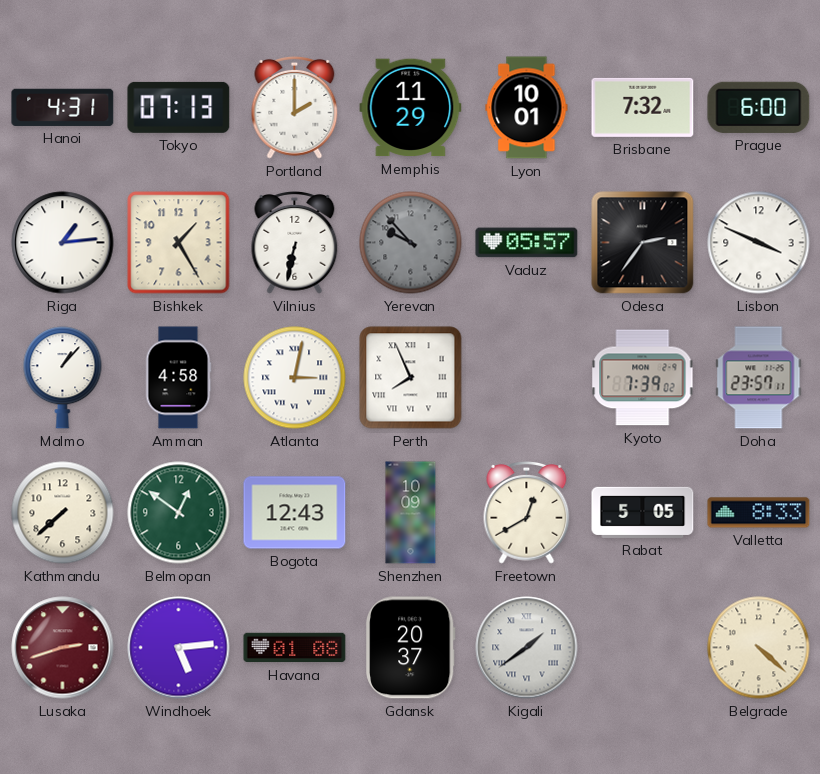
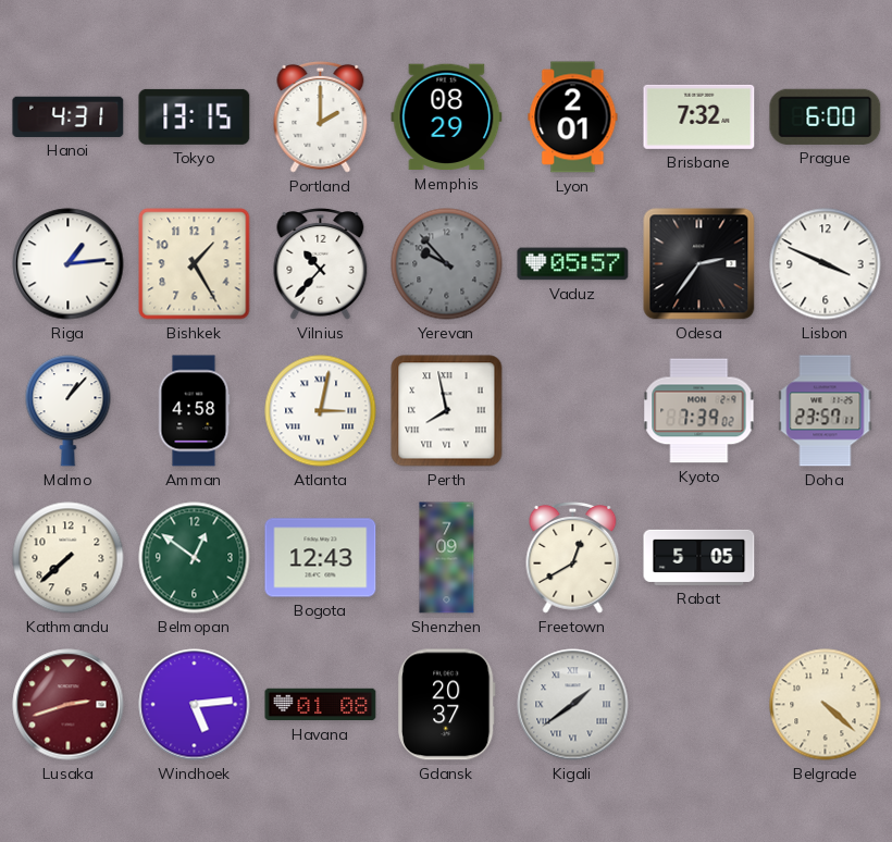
Tokyo: 07:13 -> 13:15 (195, 116)
Memphis: 11:29 -> 08:29 (447, 117)
Lyon: 10:01 -> 2:01 (573, 117)
Vilnius: 6:32 -> 10:37 (321, 263)
Perth: 7:56 -> 7:58 (447, 411)
Shenzhen: 10:09 -> 7:09 (447, 558)
Valletta: 8:33 -> none (759, 513)
